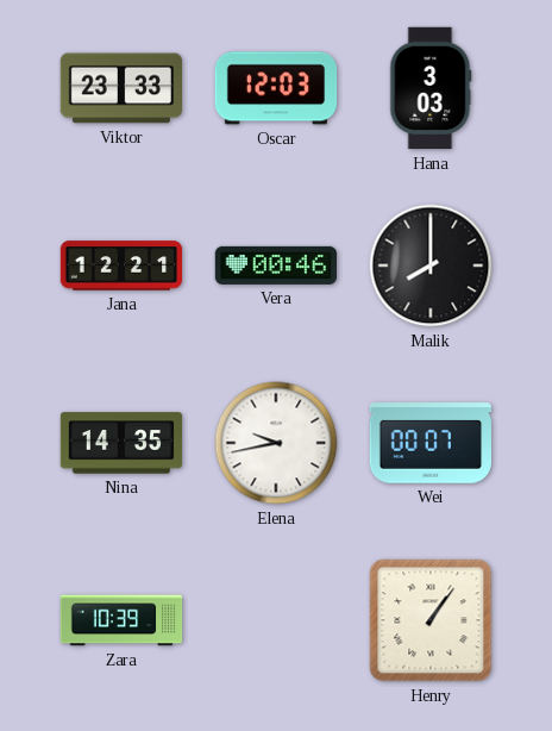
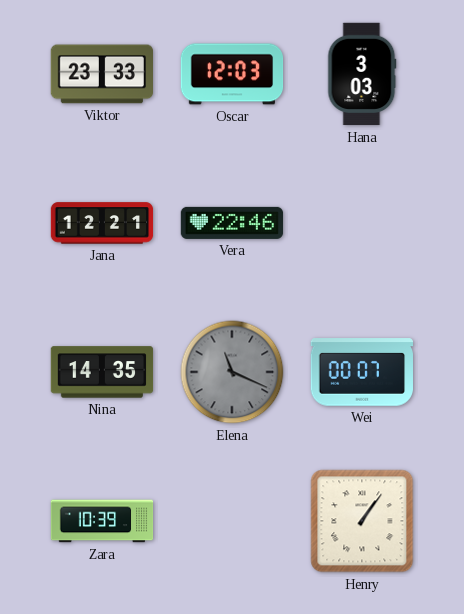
Vera: 00:46 -> 22:46 (232, 223)
Malik: 8:00 -> none (431, 265)
Elena: 9:43 -> 11:19 (232, 372)
Elena dial: white -> grey (232, 372)
